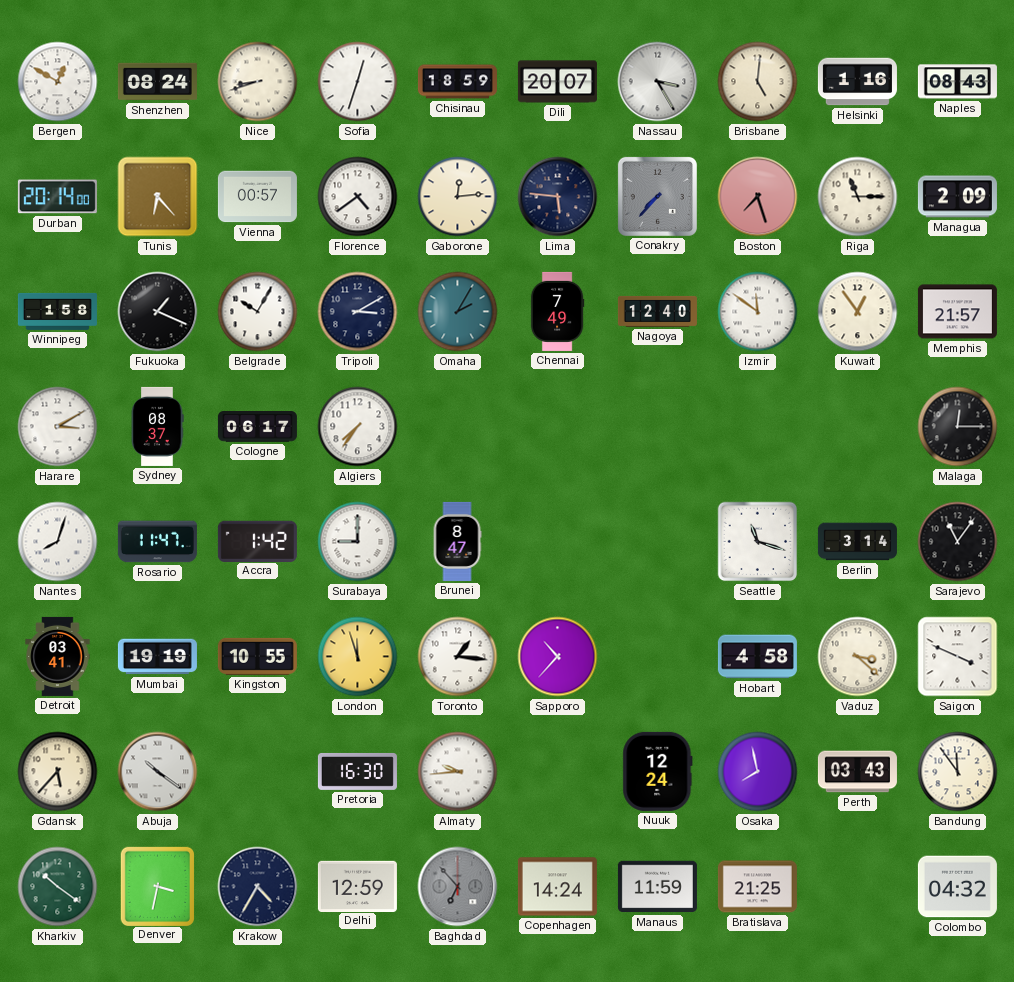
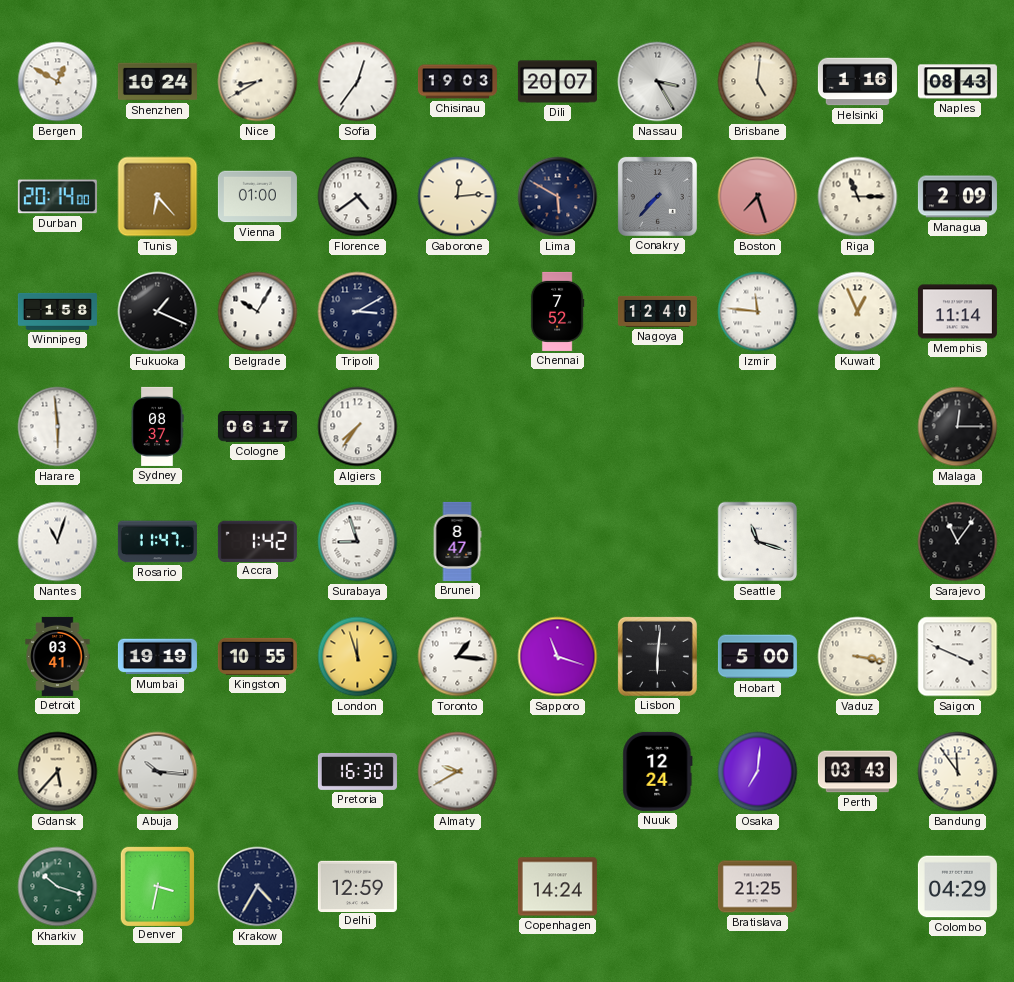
Shenzhen: 08:24 -> 10:24 (157, 82)
Nice: 8:42 -> 8:40 (258, 82)
Sofia: 12:33 -> 12:36 (358, 82)
Chisinau: 18:59 -> 19:03 (457, 82)
Vienna: 00:57 -> 01:00 (257, 197)
Lima: 5:46 -> 5:50 (558, 197)
Omaha: 2:05 -> none (458, 312)
Chennai: 7:49 -> 7:52 (557, 311)
Izmir: 11:51 -> 11:46 (758, 312)
Kuwait: 12:54 -> 12:56 (858, 312)
Memphis: 21:57 -> 11:14 (957, 312)
Harare: 3:10 -> 5:59 (58, 427)
Nantes: 8:03 -> 11:03 (58, 542)
Surabaya: 9:00 -> 8:57 (358, 542)
Berlin: 3:14 -> none (857, 542)
Sapporo: 10:37 -> 11:18 (558, 657)
Lisbon: none -> 6:01 (657, 656)
Hobart: 4:58 -> 5:00 (757, 657)
Vaduz: 3:22 -> 3:17 (858, 657)
Abuja: 10:21 -> 10:16 (158, 772)
Almaty: 9:44 -> 9:40 (458, 772)
Osaka: 7:58 -> 7:01 (758, 772)
Kharkiv: 10:21 -> 10:18 (58, 887)
Baghdad: 6:53 -> none (458, 887)
Manaus: 11:59 -> none (657, 887)
Colombo: 04:32 -> 04:29 (957, 887)
